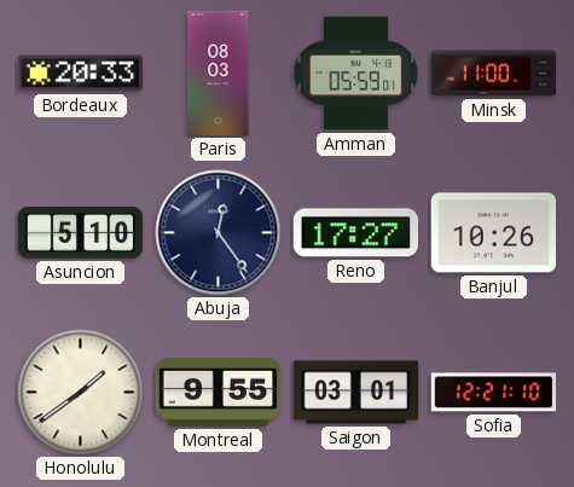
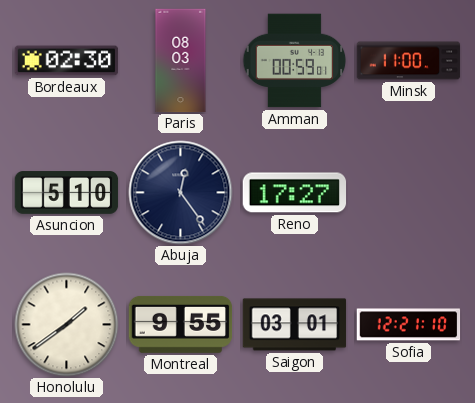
Bordeaux: 20:33 -> 02:30 (67, 61)
Amman: 05:59 -> 00:59 (295, 61)
Banjul: 10:26 -> none (494, 233)
